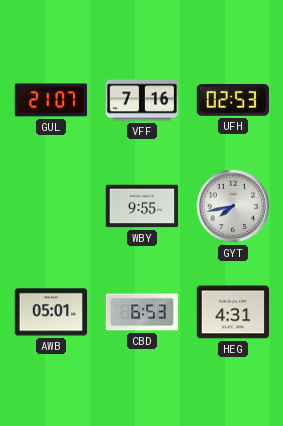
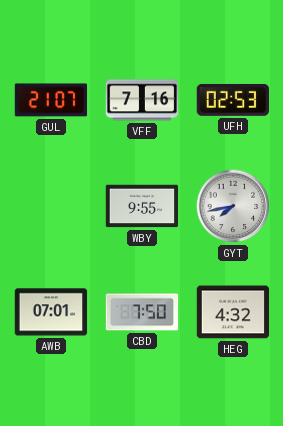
AWB: 05:01 -> 07:01 (51, 312)
CBD: 6:53 -> 7:50 (142, 312)
HEG: 4:31 -> 4:32 (233, 312)
